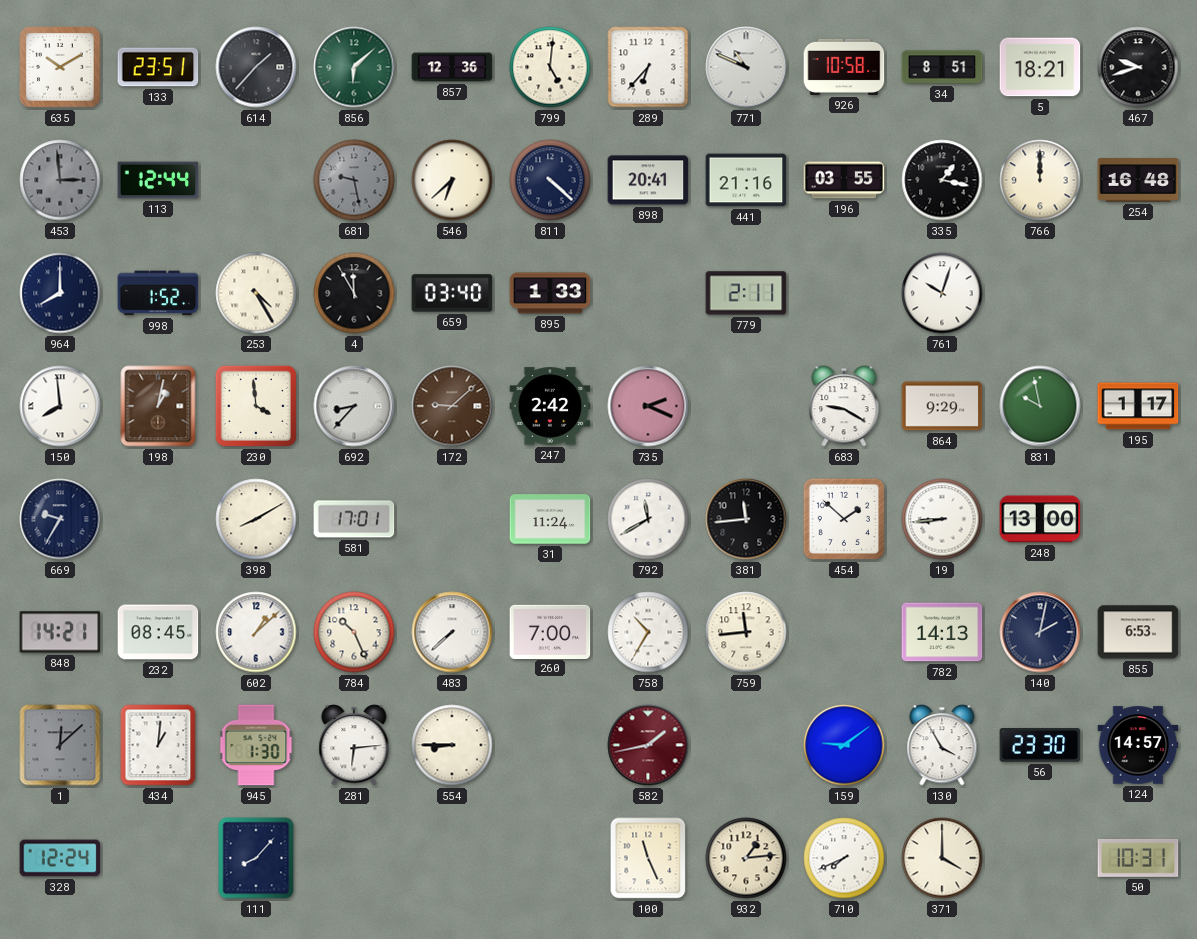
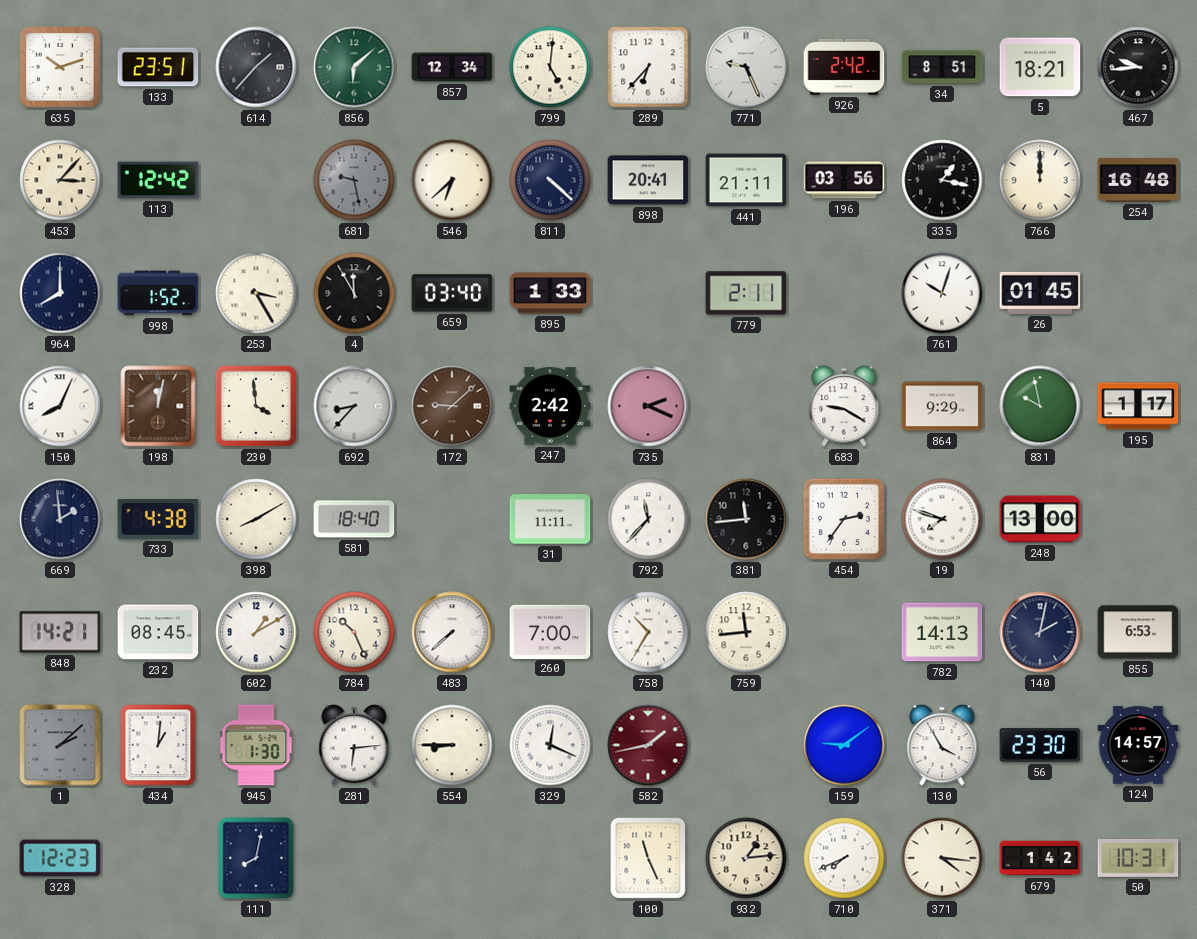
635: 10:10 -> 10:12 (60, 67)
857: 12:36 -> 12:34 (452, 67)
771: 10:49 -> 9:26 (746, 67)
926: 10:58 -> 2:42 (844, 67)
467: 9:42 -> 9:44 (1138, 67)
453: 2:59 -> 3:07 (60, 180)
453 dial: grey -> cream (60, 180)
113: 12:44 -> 12:42 (158, 180)
441: 21:16 -> 21:11 (746, 180)
196: 03:55 -> 03:56 (844, 180)
253: 4:25 -> 3:25 (256, 293)
26: none -> 01:45 (1040, 293)
150: 7:59 -> 8:04 (60, 406)
198: 1:02 -> 12:02 (158, 406)
669: 9:35 -> 1:59 (60, 519)
733: none -> 4:38 (158, 519)
581: 17:01 -> 18:40 (354, 519)
31: 11:24 -> 11:11 (550, 519)
792: 11:40 -> 11:37 (648, 519)
454: 1:52 -> 2:36 (844, 519)
19: 8:44 -> 7:48 (942, 519)
602: 1:08 -> 1:10 (256, 632)
1: 12:08 -> 2:08 (60, 745)
329: none -> 12:19 (550, 745)
328: 12:24 -> 12:23 (60, 858)
111: 8:07 -> 8:02 (256, 858)
371: 4:00 -> 4:16 (942, 858)
679: none -> 1:42 (1040, 858)
